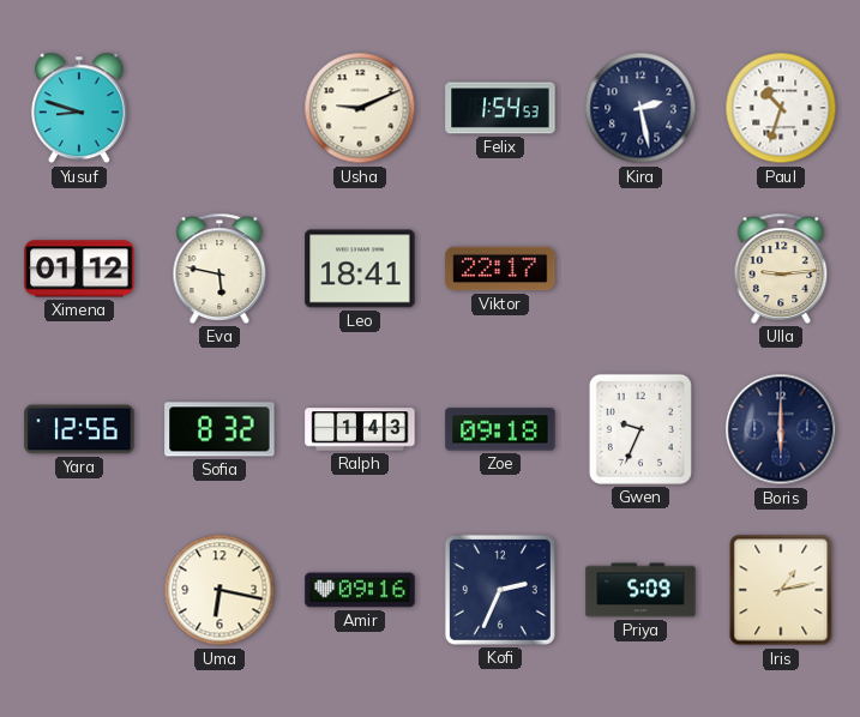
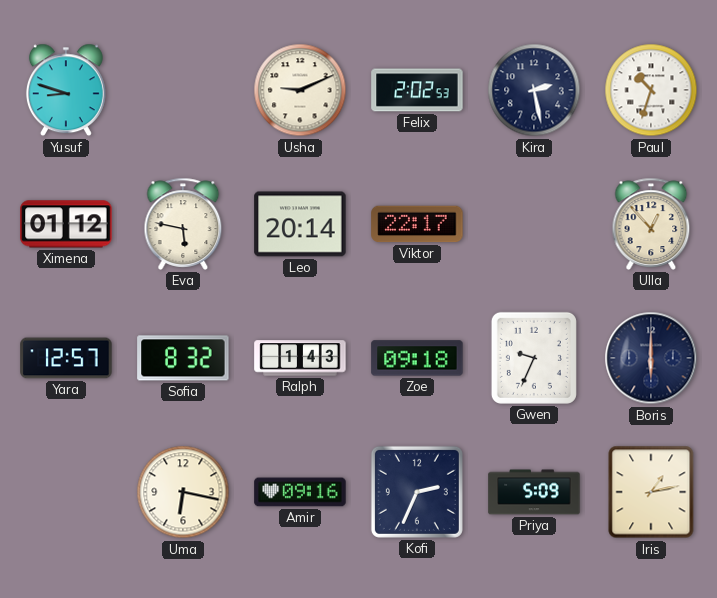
Felix: 1:54 -> 2:02 (417, 90)
Leo: 18:41 -> 20:14 (300, 224)
Ulla: 9:14 -> 12:53 (651, 224)
Yara: 12:56 -> 12:57 (66, 358)
